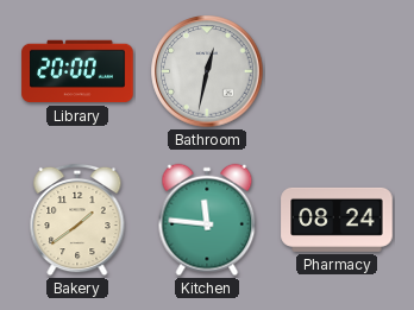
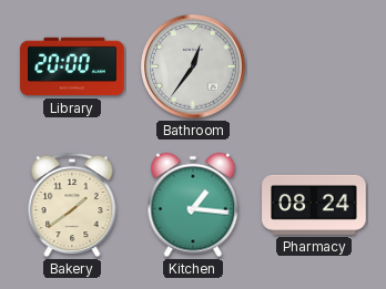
Bathroom: 12:32 -> 12:36 (193, 66)
Kitchen: 11:46 -> 1:16 (193, 205)
